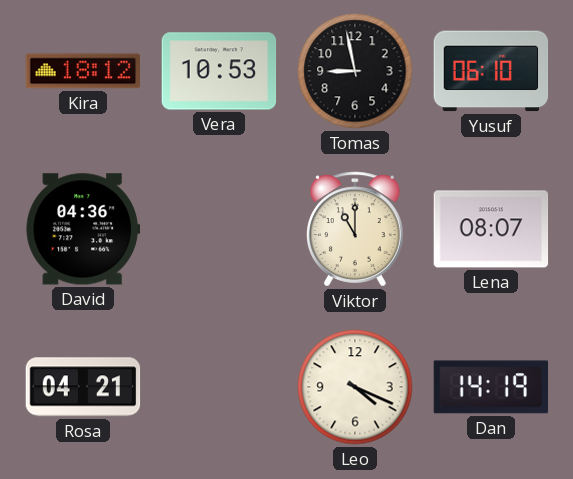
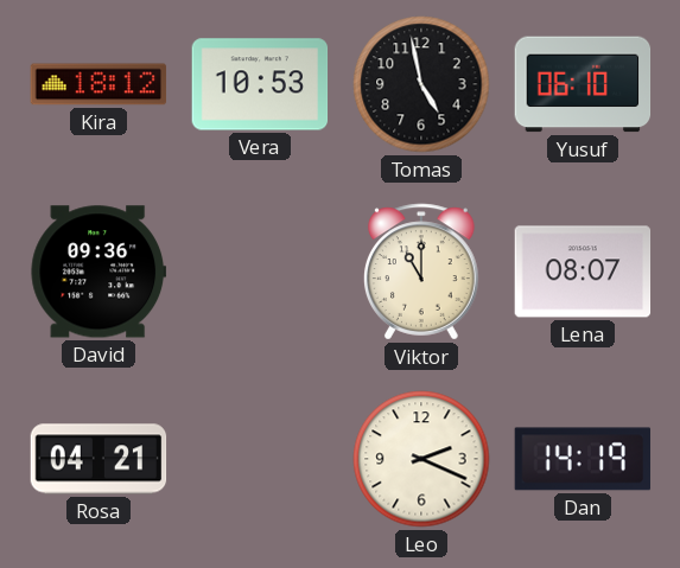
Tomas: 8:58 -> 4:58 (421, 84)
David: 04:36 -> 09:36 (98, 272)
Leo: 4:19 -> 2:19 (421, 459)
